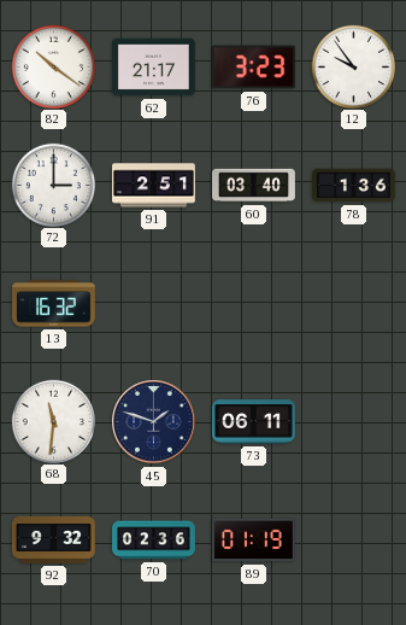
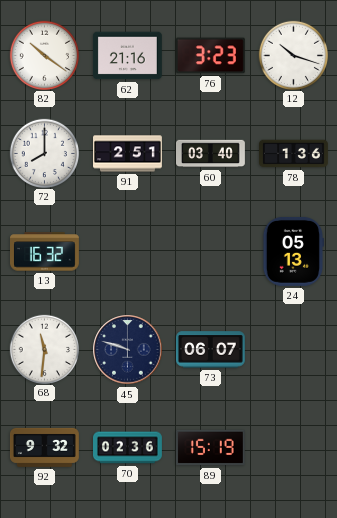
62: 21:17 -> 21:16 (127, 56)
12: 9:54 -> 10:18 (293, 55)
72: 3:00 -> 8:00 (44, 153)
24: none -> 05:13 (292, 251)
45: 1:48 -> 9:48 (128, 350)
73: 06:11 -> 06:07 (211, 350)
89: 01:19 -> 15:19 (210, 448)
